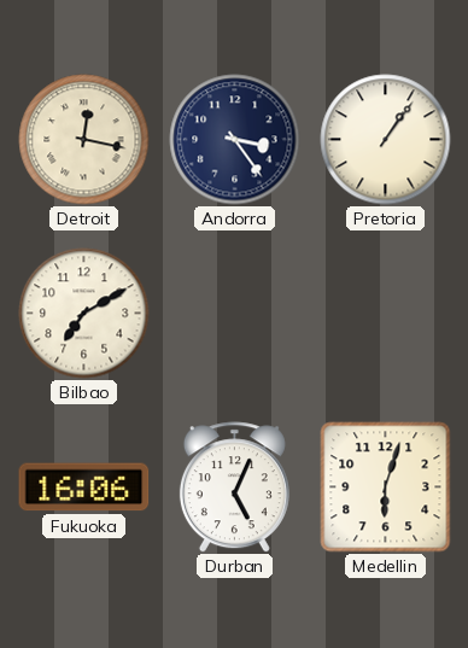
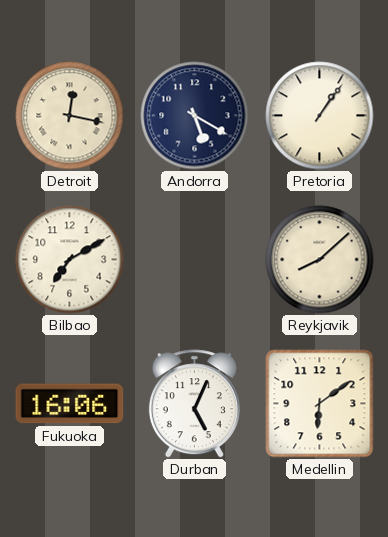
Andorra: 3:24 -> 5:20 (195, 116)
Reykjavik: none -> 8:08 (320, 260)
Medellin: 6:03 -> 6:09 (320, 404)
